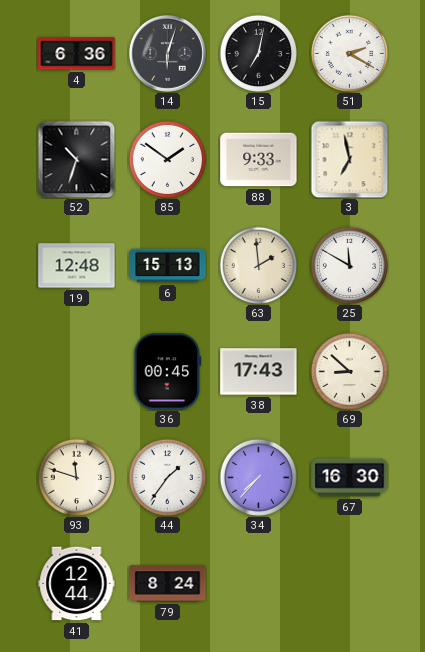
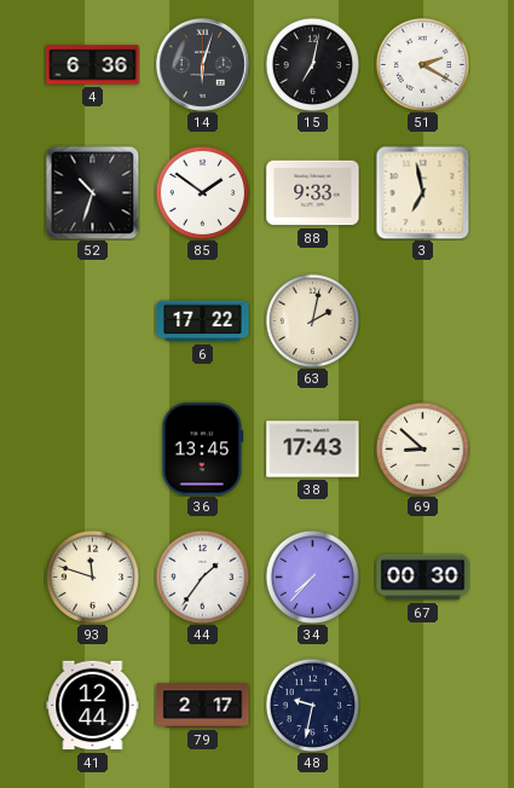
19: 12:48 -> none (77, 266)
6: 15:13 -> 17:22 (203, 321)
63: 1:59 -> 2:02 (312, 320)
25: 11:50 -> none (349, 265)
36: 00:45 -> 13:45 (203, 450)
67: 16:30 -> 00:30 (423, 578)
79: 8:24 -> 2:17 (203, 706)
48: none -> 9:32 (312, 705)
